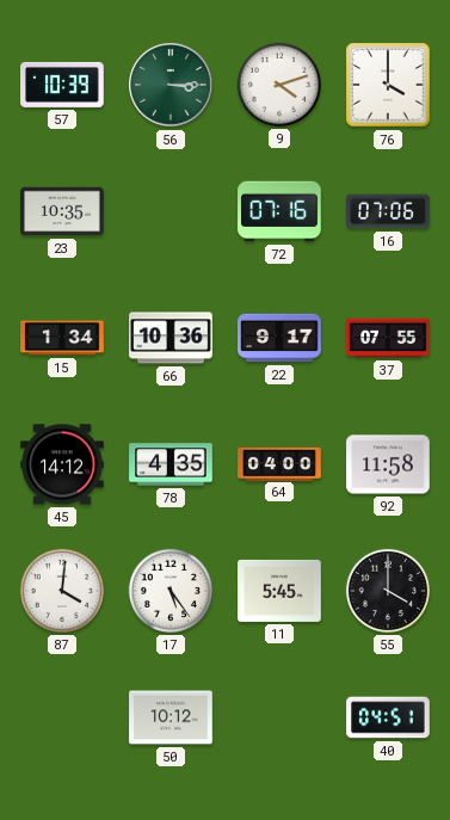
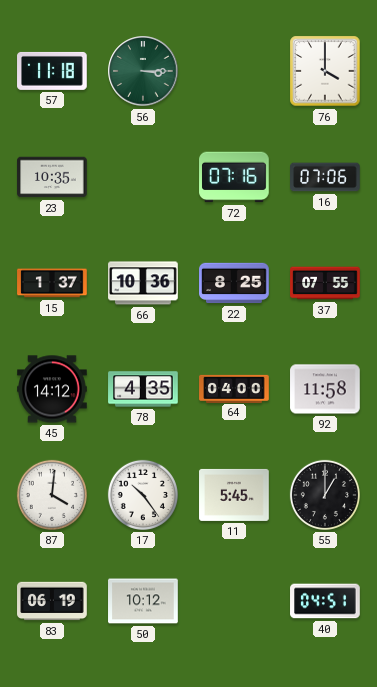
57: 10:39 -> 11:18 (52, 71)
9: 4:12 -> none (279, 85)
15: 1:34 -> 1:37 (52, 283)
22: 9:17 -> 8:25 (234, 283)
17: 5:24 -> 10:24 (143, 495)
55: 4:00 -> 1:00 (325, 495)
83: none -> 06:19 (52, 601)
